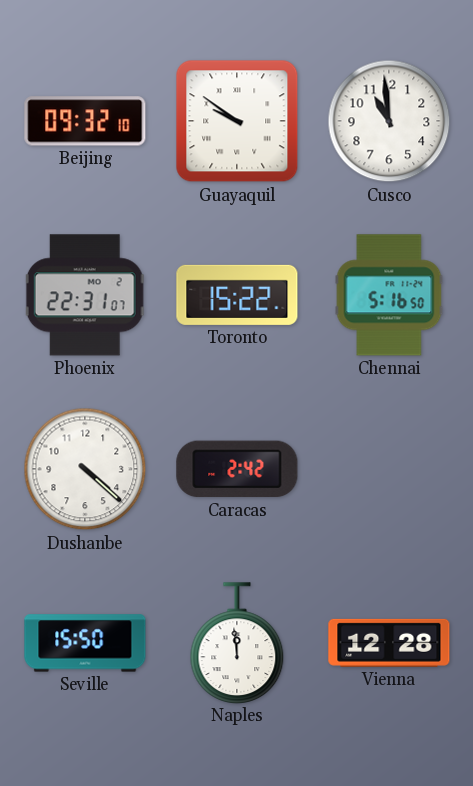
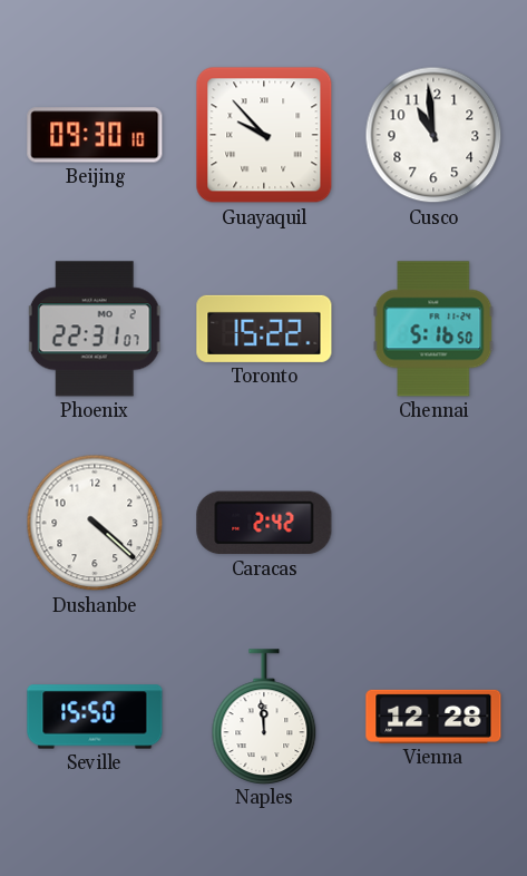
Beijing: 09:32 -> 09:30 (95, 135)
Guayaquil: 9:51 -> 9:53 (264, 135)
